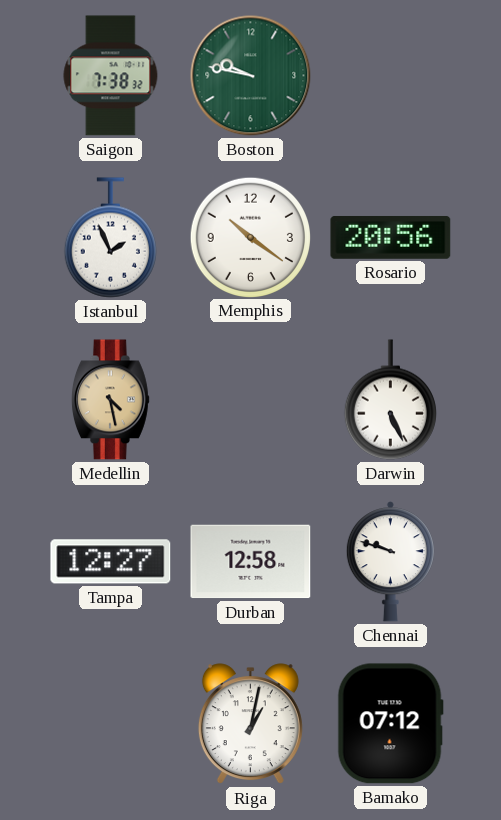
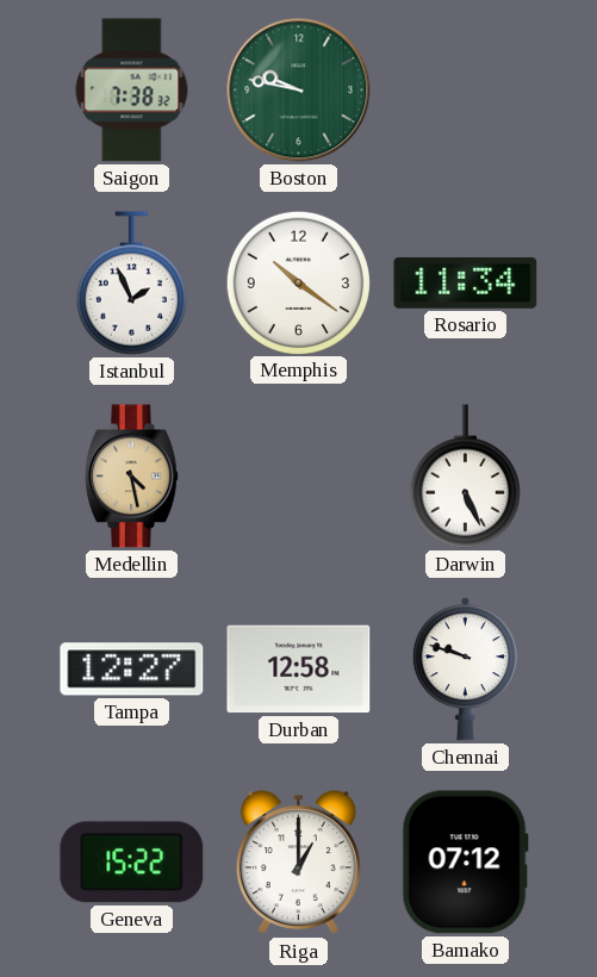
Rosario: 20:56 -> 11:34 (466, 282)
Geneva: none -> 15:22 (132, 863)
Riga: 1:02 -> 1:00 (298, 863)
